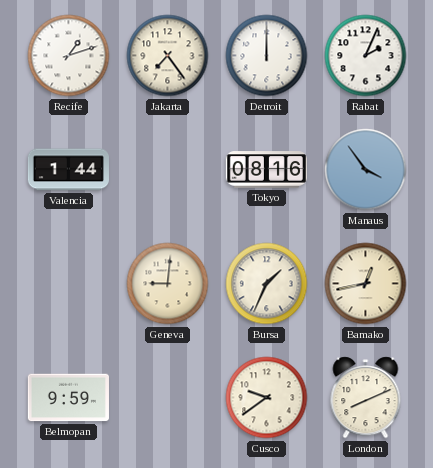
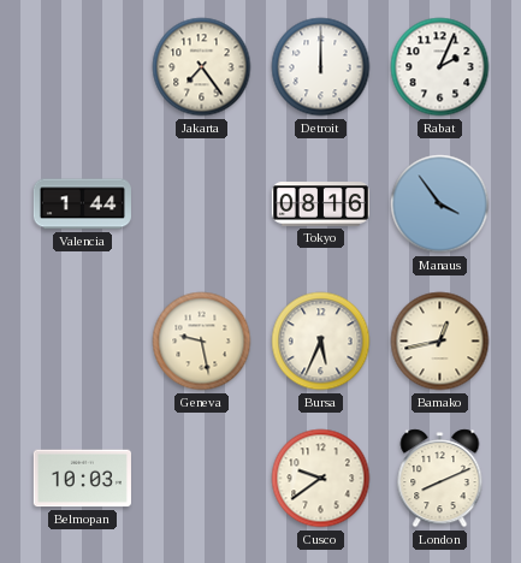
Recife: 1:12 -> none (69, 56)
Geneva: 9:01 -> 9:28 (202, 342)
Bursa: 1:34 -> 5:34 (321, 342)
Belmopan: 9:59 -> 10:03 (82, 479)
